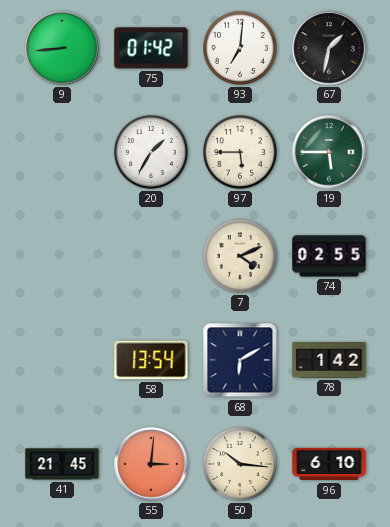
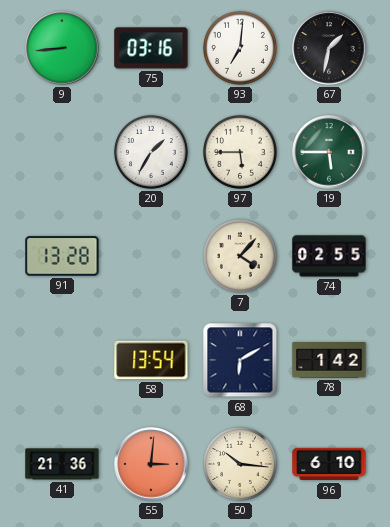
75: 01:42 -> 03:16 (151, 48)
91: none -> 13:28 (62, 256)
7: 4:11 -> 4:07 (240, 256)
41: 21:45 -> 21:36 (62, 464)
